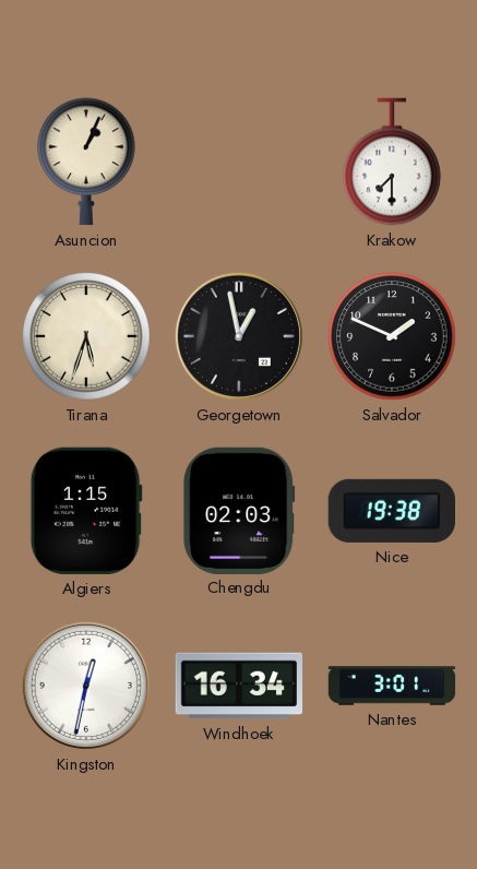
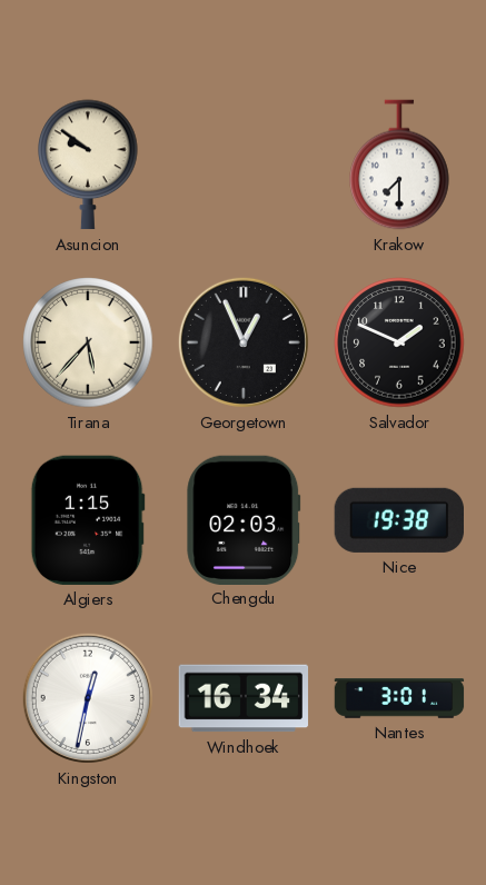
Asuncion: 1:04 -> 9:51 (88, 165)
Tirana: 5:33 -> 5:37 (88, 342)
Georgetown: 12:58 -> 12:56 (244, 342)
